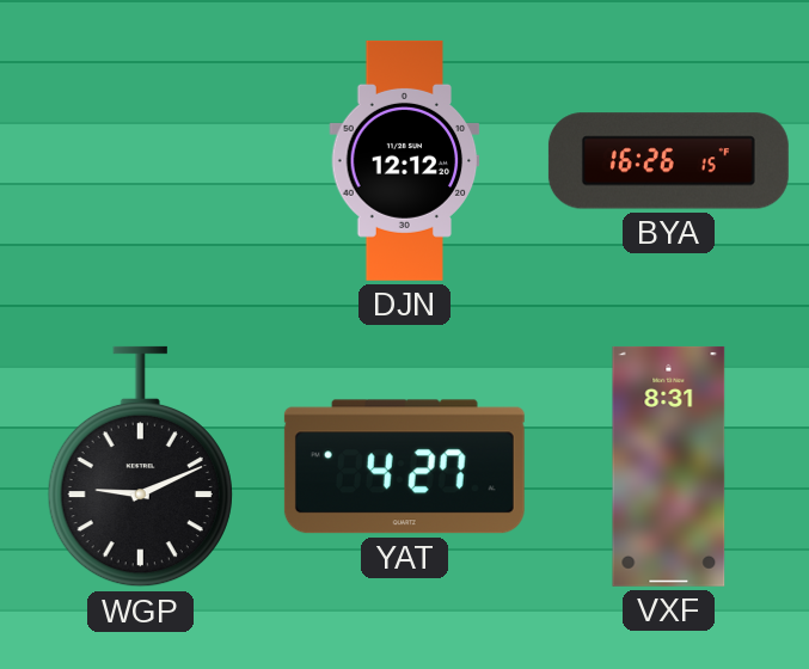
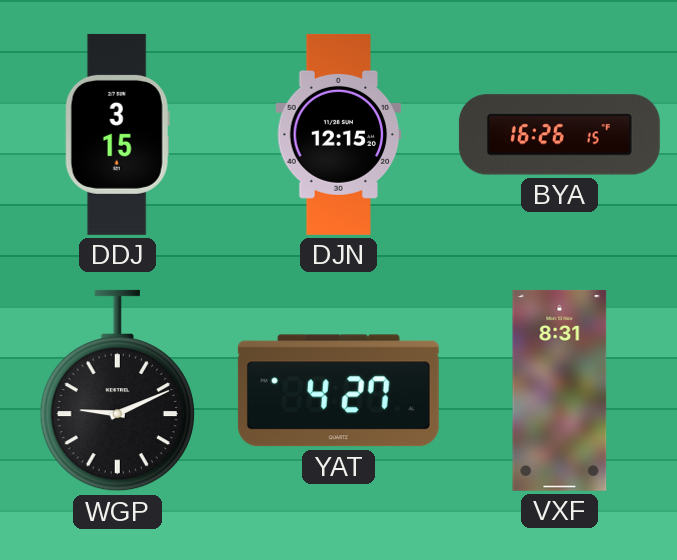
DDJ: none -> 3:15 (117, 134)
DJN: 12:12 -> 12:15 (339, 134)
